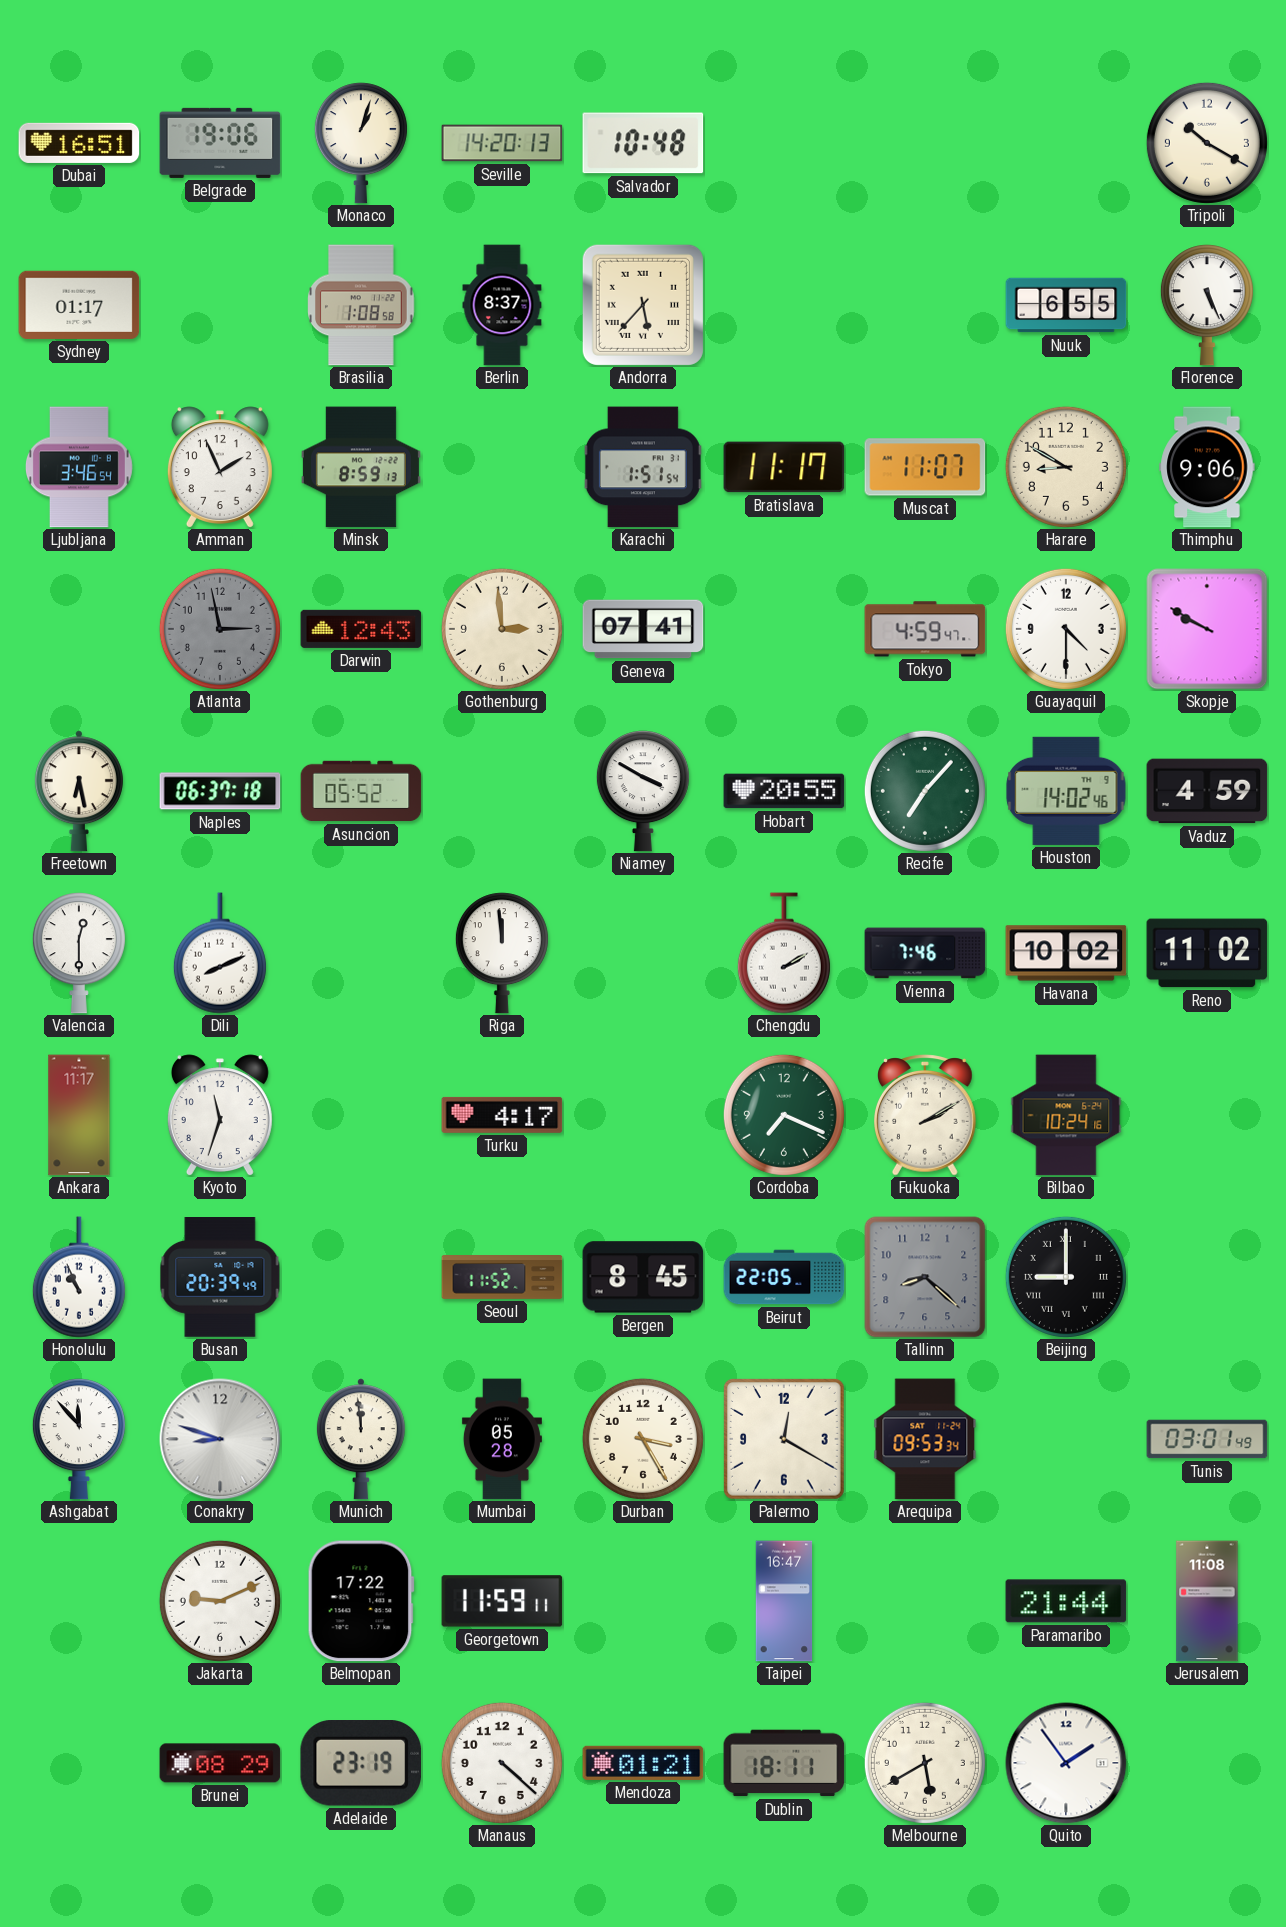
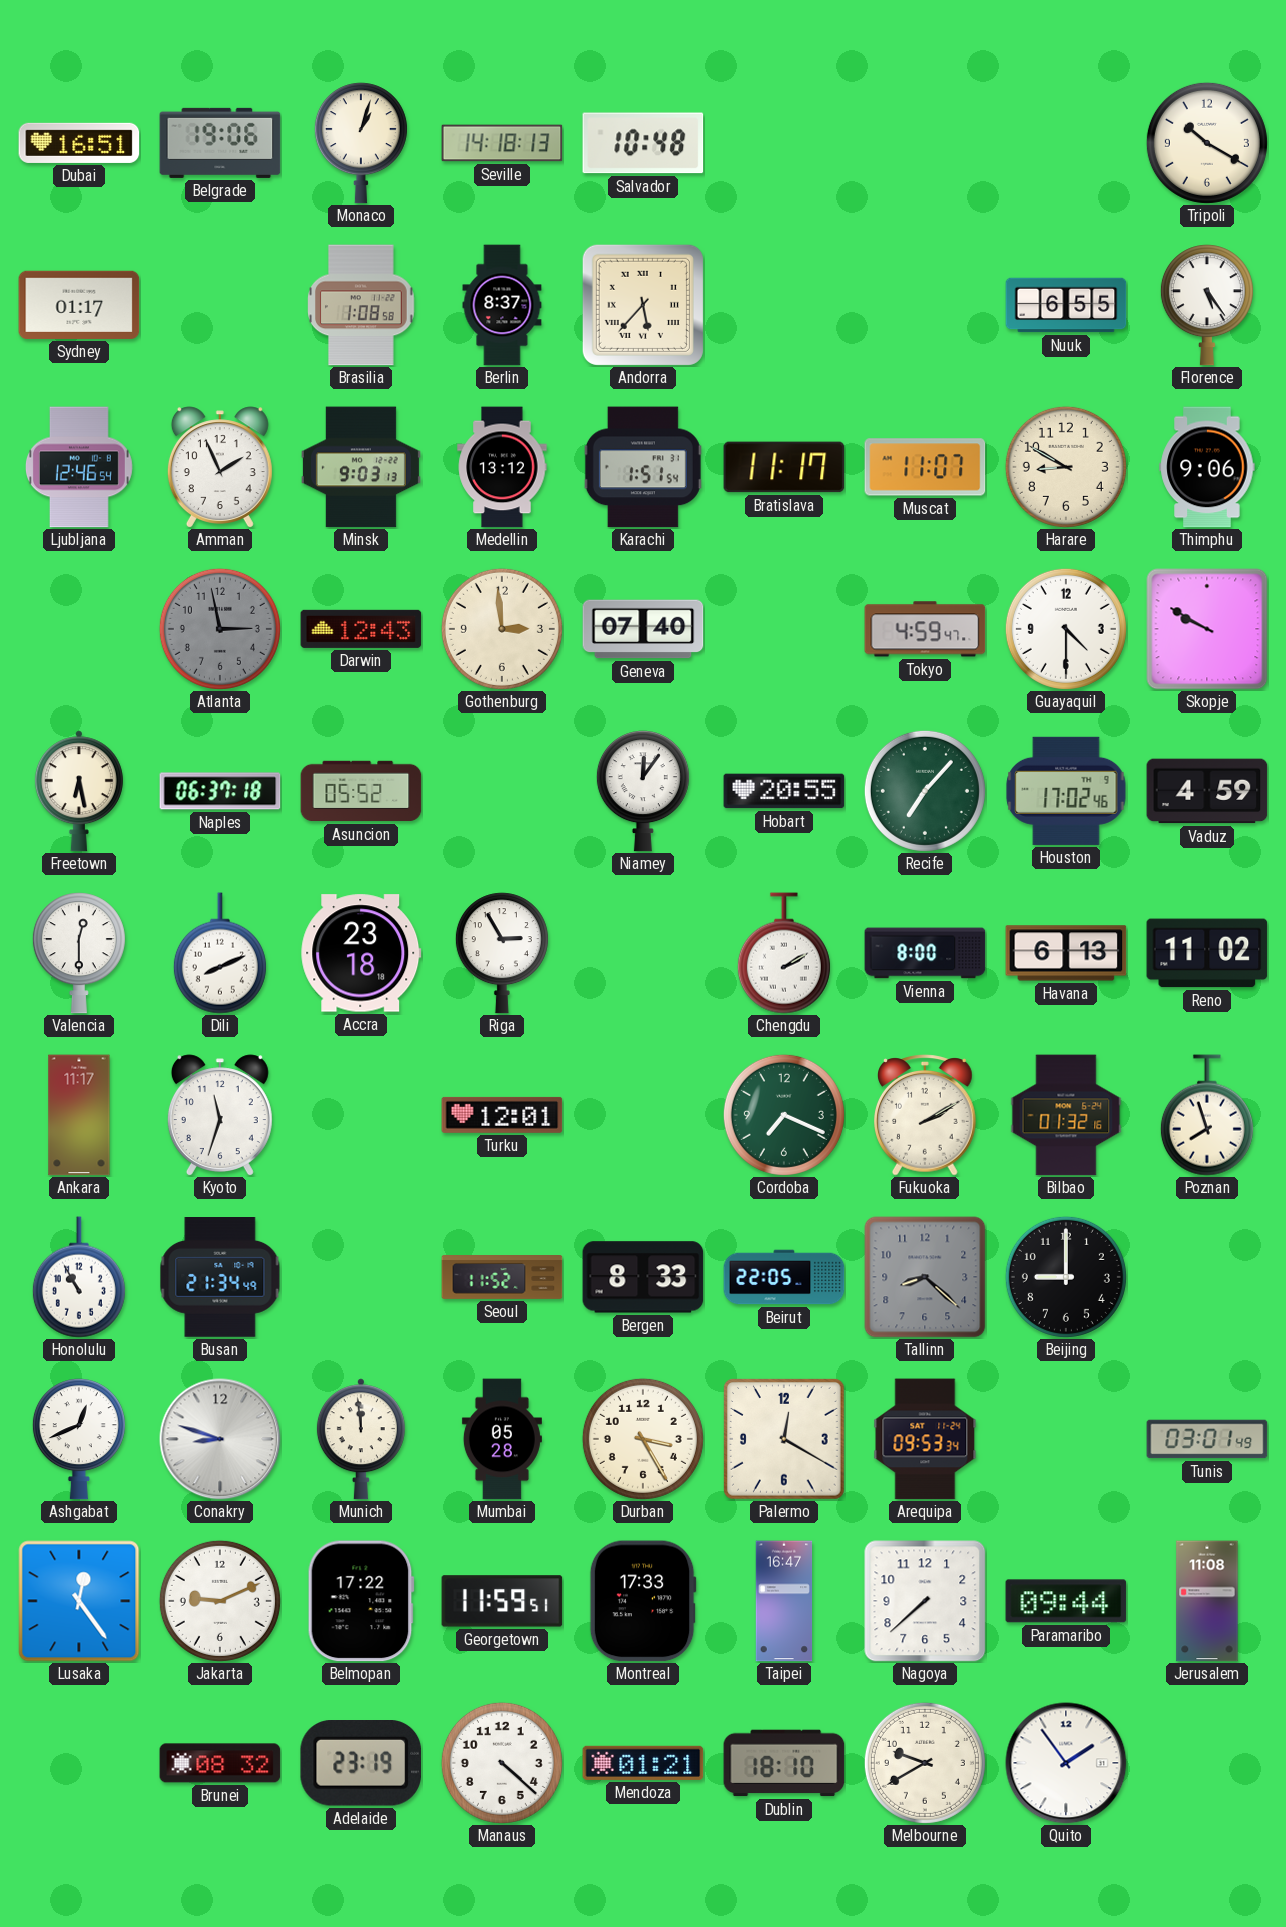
Seville: 14:20 -> 14:18 (502, 143)
Florence: 5:26 -> 5:24 (1207, 305)
Ljubljana: 3:46 -> 12:46 (79, 467)
Minsk: 8:59 -> 9:03 (361, 467)
Medellin: none -> 13:12 (502, 467)
Geneva: 07:41 -> 07:40 (643, 629)
Niamey: 3:50 -> 12:06 (643, 791)
Houston: 14:02 -> 17:02 (1066, 791)
Accra: none -> 23:18 (361, 953)
Riga: 11:59 -> 2:55 (502, 953)
Vienna: 7:46 -> 8:00 (925, 953)
Havana: 10:02 -> 6:13 (1066, 953)
Turku: 4:17 -> 12:01 (502, 1115)
Bilbao: 10:24 -> 01:32 (1066, 1115)
Poznan: none -> 7:57 (1207, 1115)
Honolulu: 10:56 -> 10:55 (79, 1277)
Busan: 20:39 -> 21:34 (220, 1278)
Bergen: 8:45 -> 8:33 (643, 1277)
Beijing numerals: Roman -> Arabic (1066, 1277)
Ashgabat: 11:53 -> 12:41 (79, 1439)
Lusaka: none -> 12:24 (79, 1601)
Georgetown: 11:59:11 -> 11:59:51 (502, 1601)
Montreal: none -> 17:33 (643, 1601)
Nagoya: none -> 7:38 (925, 1601)
Paramaribo: 21:44 -> 09:44 (1066, 1601)
Brunei: 08:29 -> 08:32 (220, 1763)
Dublin: 18:11 -> 18:10 (784, 1763)
Melbourne: 5:40 -> 9:40 (925, 1763)
